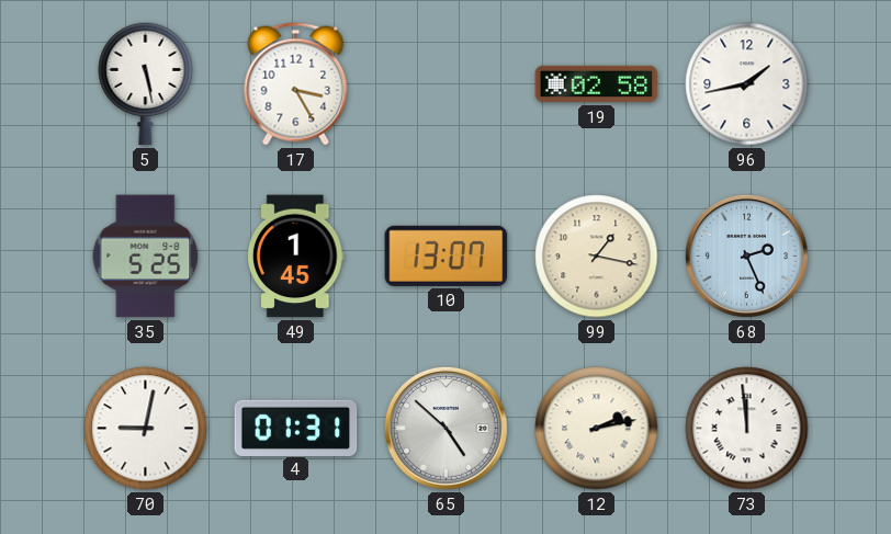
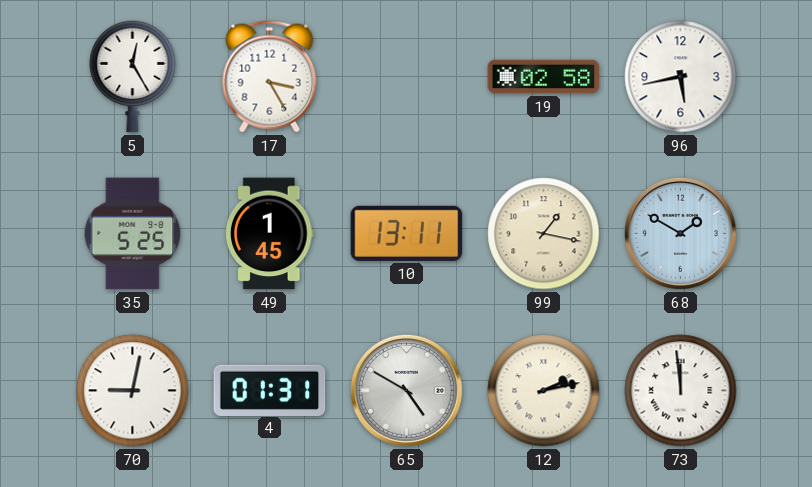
5: 5:28 -> 12:25 (133, 76)
96: 1:43 -> 5:43 (681, 77)
10: 13:07 -> 13:11 (407, 233)
68: 2:26 -> 1:50 (680, 233)
65: 4:52 -> 4:50 (406, 390)
